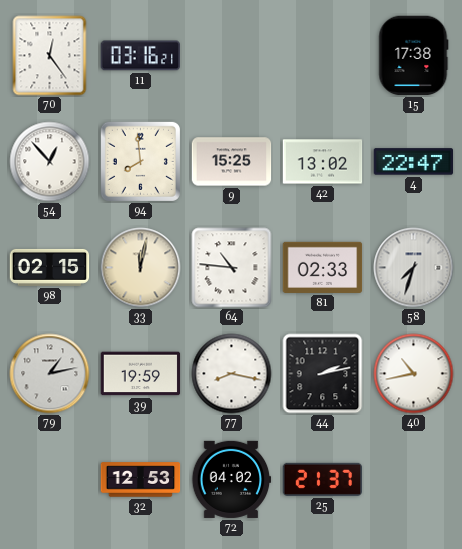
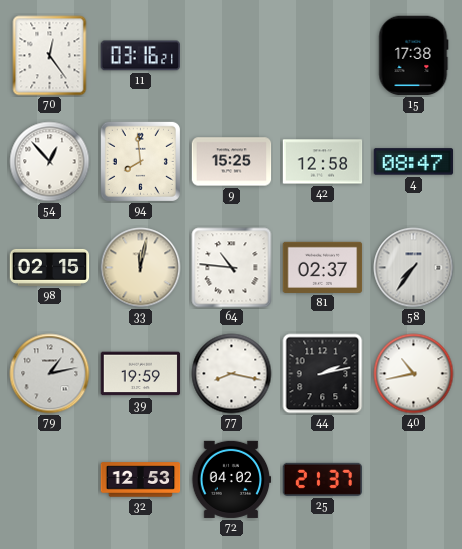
42: 13:02 -> 12:58 (323, 162)
4: 22:47 -> 08:47 (414, 162)
81: 02:33 -> 02:37 (323, 267)
58: 7:33 -> 7:36 (414, 268)
